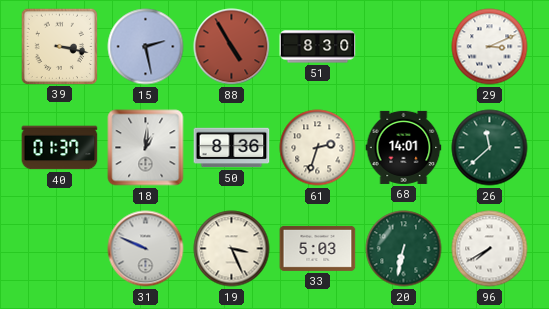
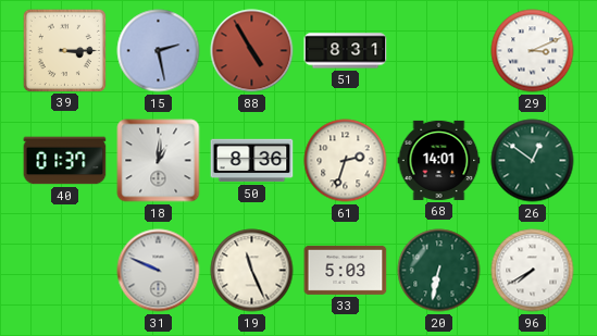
39: 3:17 -> 3:15 (64, 50)
51: 8:30 -> 8:31 (346, 51)
26: 11:38 -> 12:51 (533, 161)
19: 3:26 -> 11:26 (252, 271)
